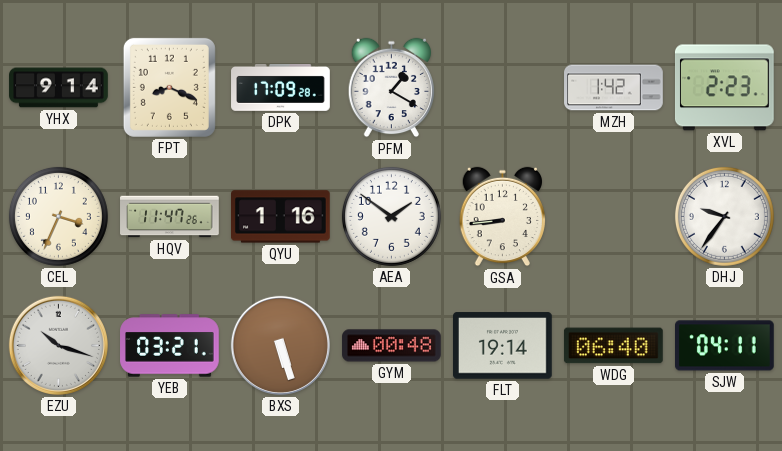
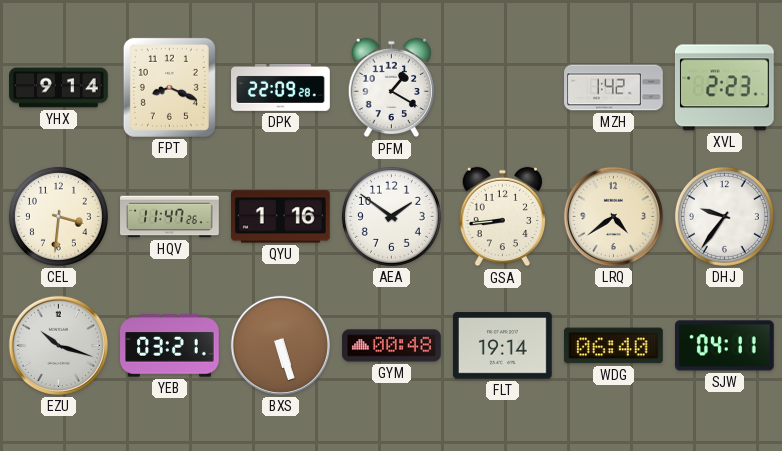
DPK: 17:09 -> 22:09 (281, 87)
CEL: 3:34 -> 3:31 (58, 216)
LRQ: none -> 4:39 (613, 216)
